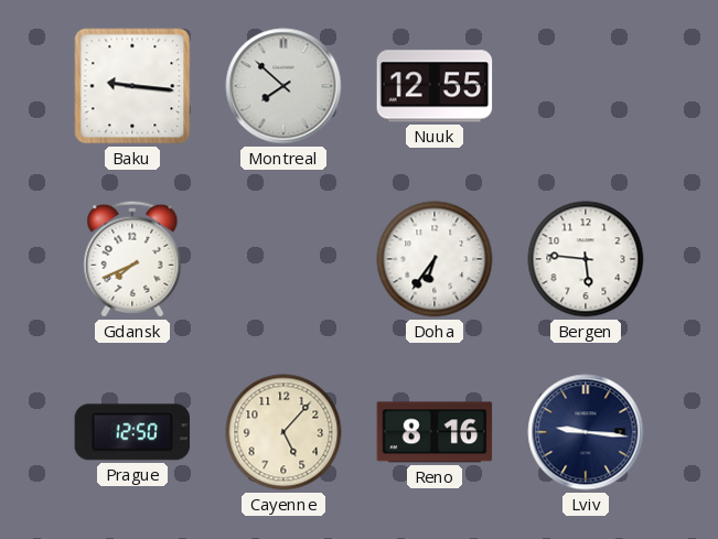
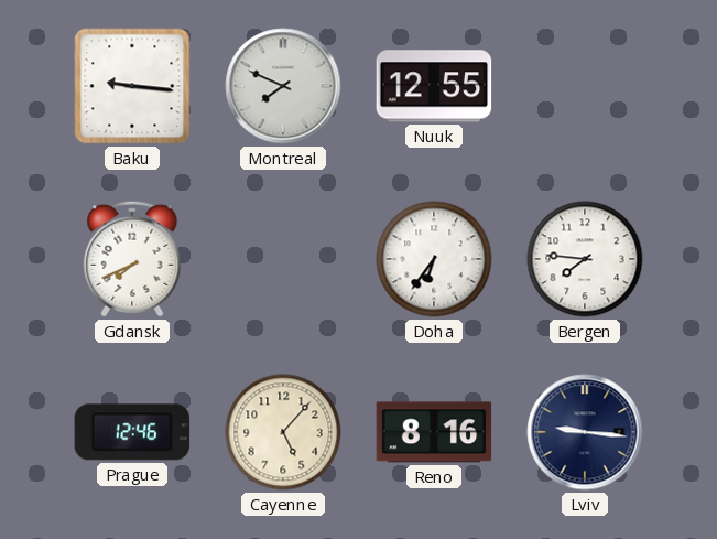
Montreal: 7:52 -> 7:49 (283, 86)
Bergen: 5:46 -> 7:46 (585, 259)
Prague: 12:50 -> 12:46 (132, 432)
